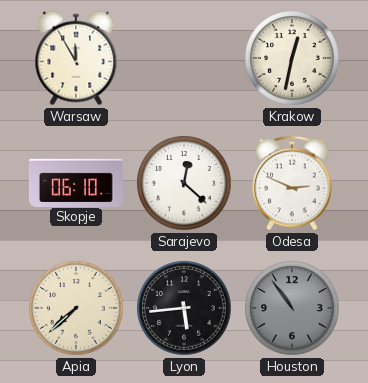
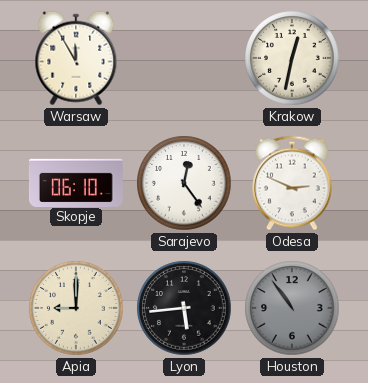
Sarajevo: 12:22 -> 12:24 (184, 183)
Apia: 7:38 -> 9:00 (76, 308)
